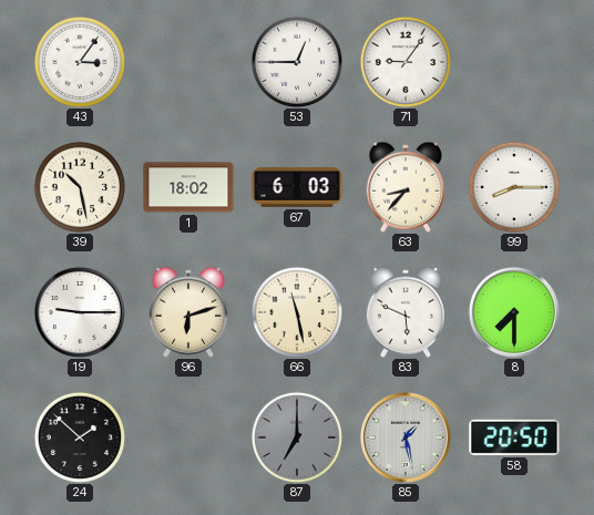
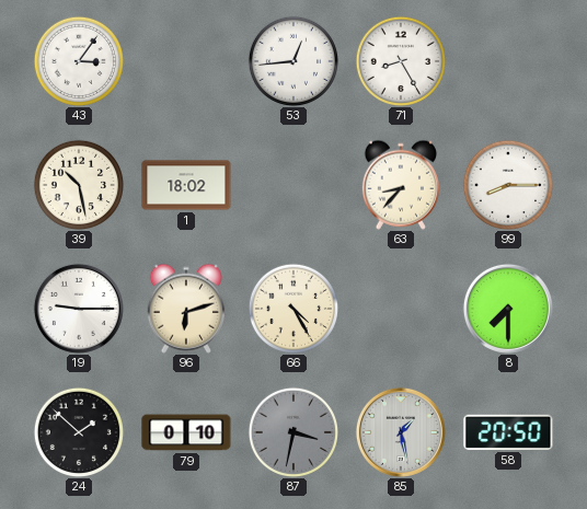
53: 12:45 -> 12:44 (292, 60)
71: 9:06 -> 8:25 (400, 60)
67: 6:03 -> none (297, 187)
66: 11:28 -> 4:25 (292, 308)
83: 5:49 -> none (406, 312)
79: none -> 0:10 (186, 432)
87: 7:00 -> 3:32 (292, 431)
